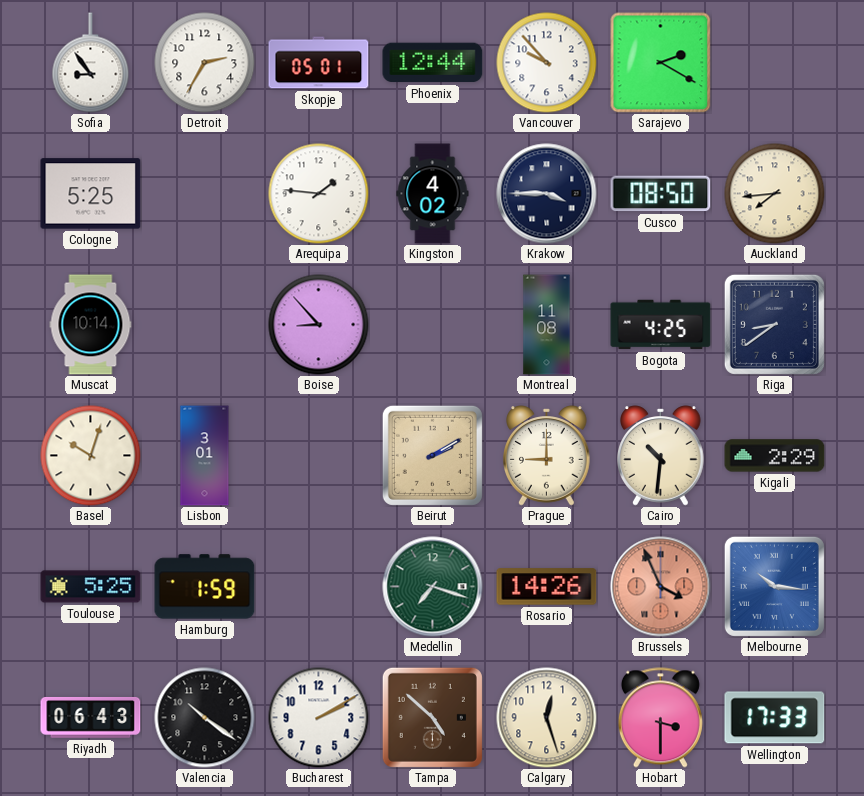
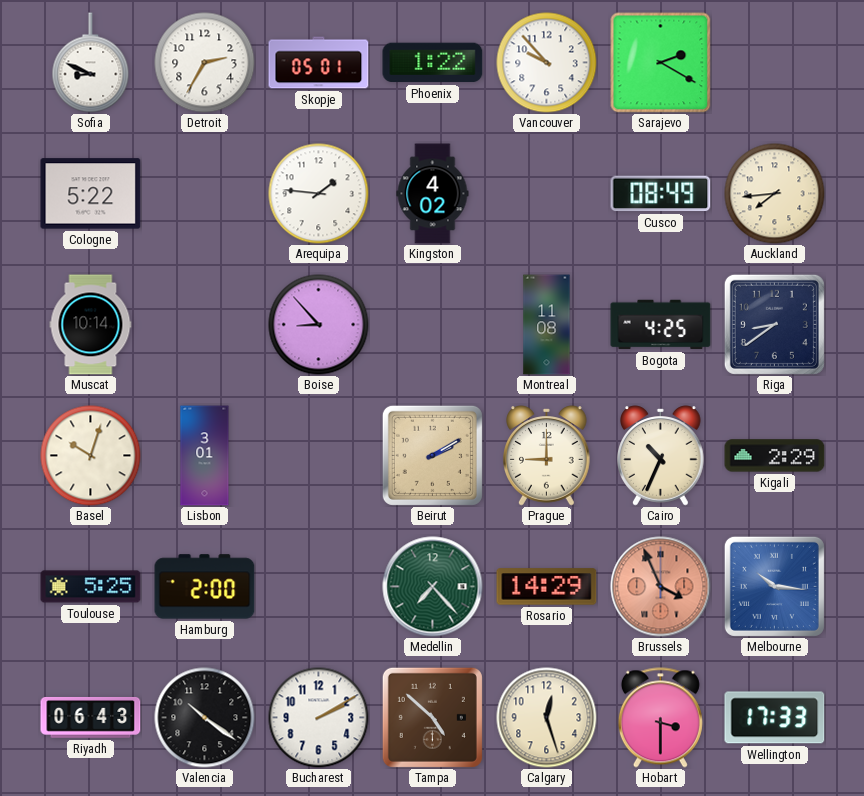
Sofia: 8:54 -> 8:49 (91, 63)
Phoenix: 12:44 -> 1:22 (433, 63)
Cologne: 5:25 -> 5:22 (91, 194)
Krakow: 3:45 -> none (547, 194)
Cusco: 08:50 -> 08:49 (661, 194)
Cairo: 10:31 -> 10:34 (661, 456)
Hamburg: 1:59 -> 2:00 (205, 587)
Medellin: 7:18 -> 7:23 (433, 587)
Rosario: 14:26 -> 14:29 (547, 587)
